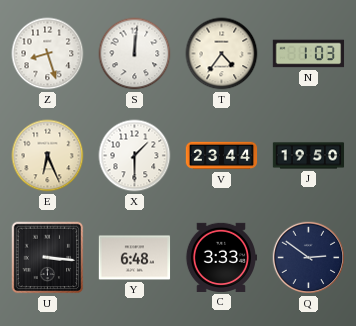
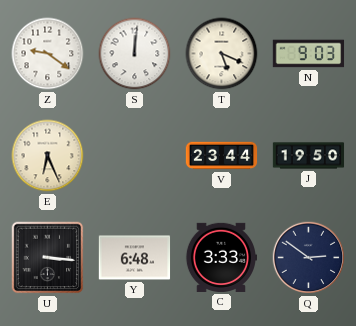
Z: 8:27 -> 9:21 (48, 54)
T: 4:36 -> 5:19 (222, 54)
N: 1:03 -> 9:03 (309, 54)
X: 1:30 -> none (135, 156)
